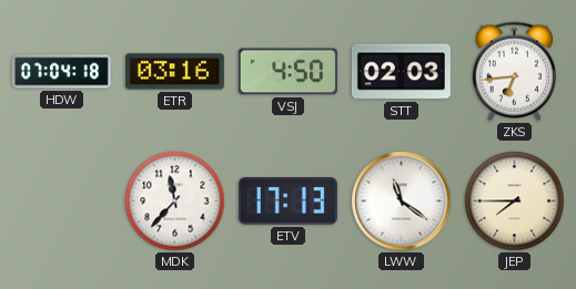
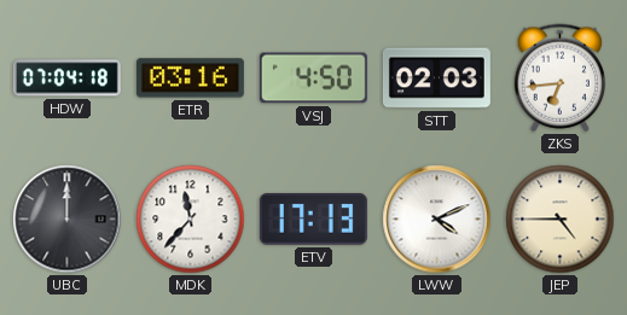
UBC: none -> 12:00 (68, 220)
LWW: 11:21 -> 4:11 (437, 220)
JEP: 7:45 -> 4:45 (561, 220)
